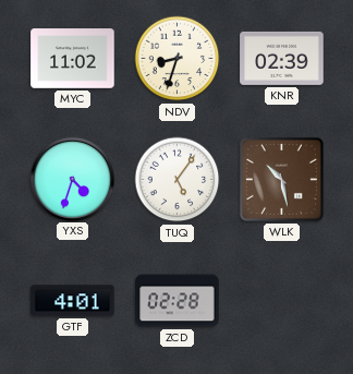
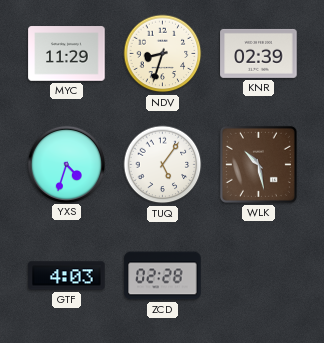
MYC: 11:02 -> 11:29 (67, 54)
GTF: 4:01 -> 4:03 (67, 276)
